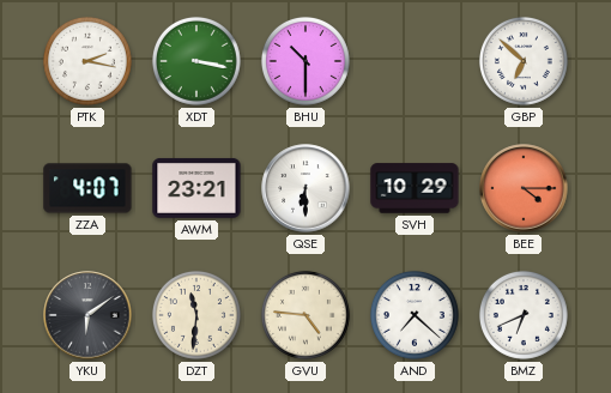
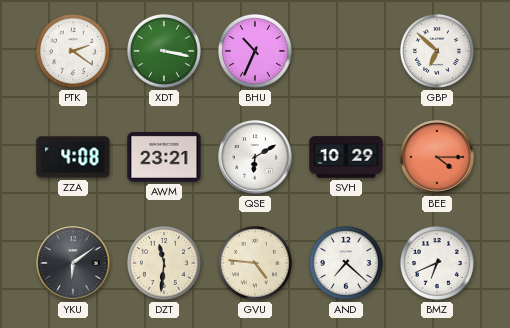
PTK: 2:17 -> 2:21 (73, 51)
BHU: 10:30 -> 10:34 (255, 51)
ZZA: 4:07 -> 4:08 (73, 157)
QSE: 6:30 -> 6:10 (255, 157)
